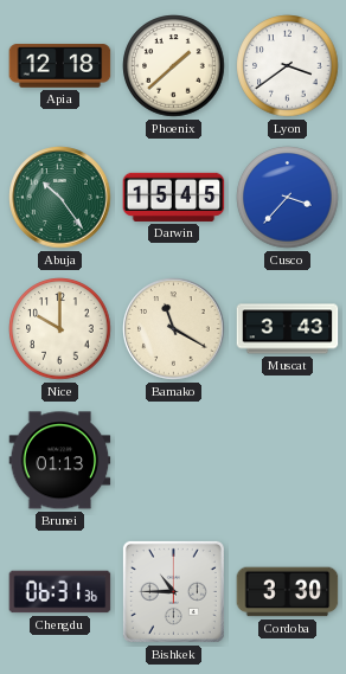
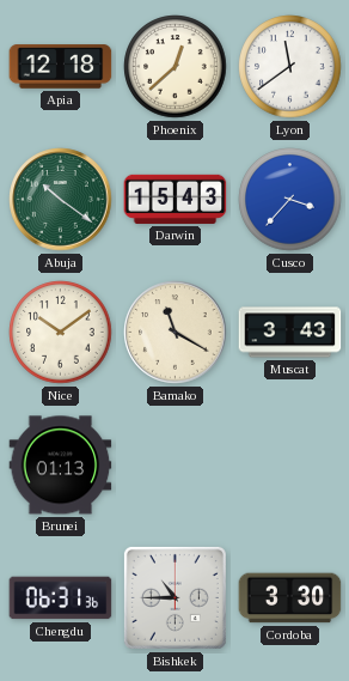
Phoenix: 1:38 -> 12:38 (176, 67)
Lyon: 3:39 -> 11:39 (290, 67)
Abuja: 10:24 -> 10:21 (61, 200)
Darwin: 15:45 -> 15:43 (176, 199)
Nice: 10:00 -> 10:09 (61, 333)
